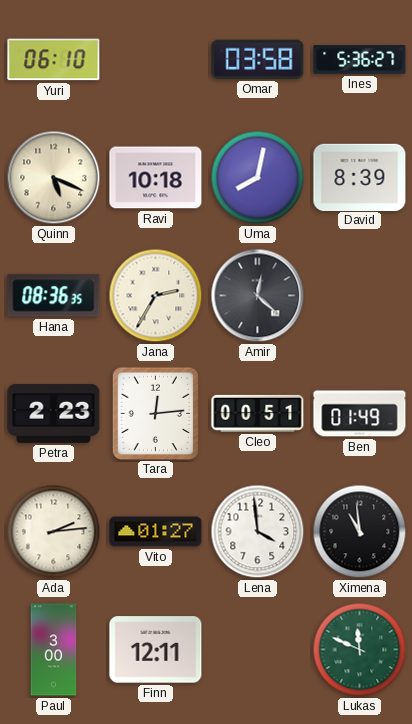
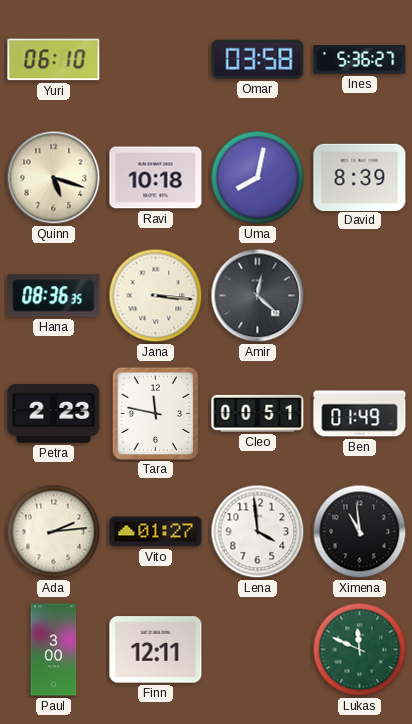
Quinn: 5:19 -> 5:18 (54, 178)
Jana: 2:35 -> 3:16 (156, 296)
Tara: 12:14 -> 11:47 (155, 413)
